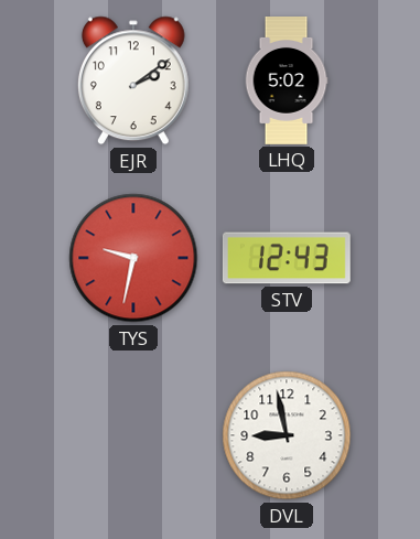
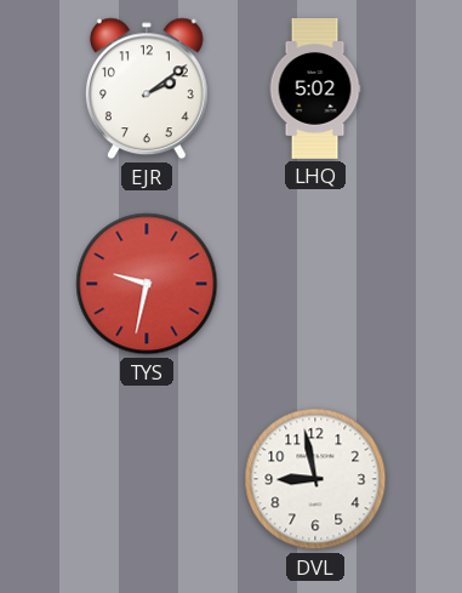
STV: 12:43 -> none (287, 258)
